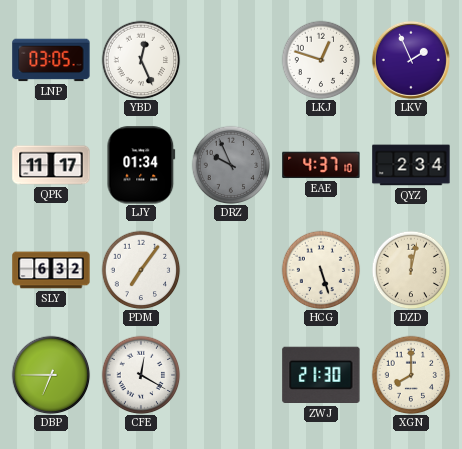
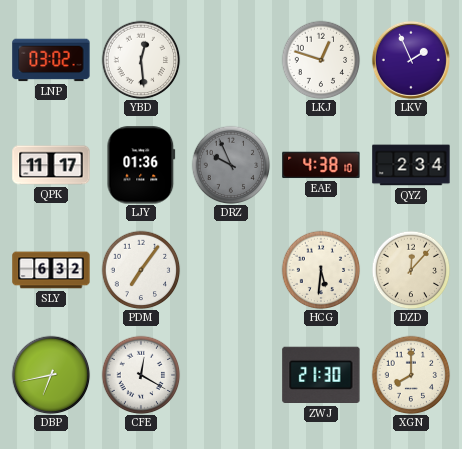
LNP: 03:05 -> 03:02 (51, 60)
YBD: 12:26 -> 12:29 (141, 60)
LJY: 01:34 -> 01:36 (141, 165)
EAE: 4:37 -> 4:38 (321, 165)
HCG: 5:27 -> 5:31 (321, 270)
DZD: 12:02 -> 12:07 (411, 270)
DBP: 6:45 -> 6:43 (51, 375)
